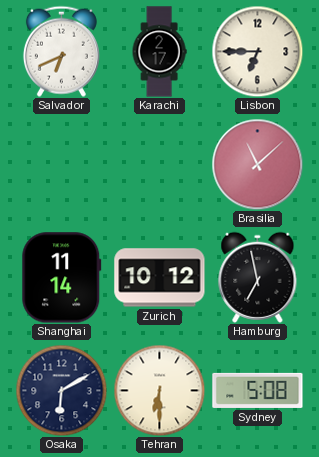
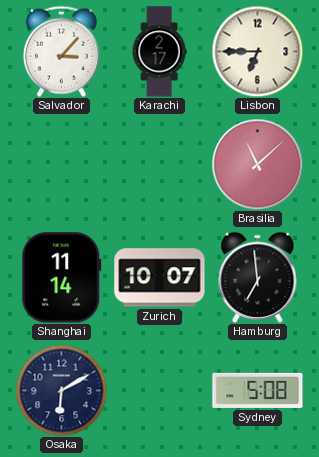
Salvador: 6:41 -> 3:07 (61, 51)
Zurich: 10:12 -> 10:07 (160, 278)
Hamburg: 6:58 -> 6:59 (258, 277)
Tehran: 6:30 -> none (159, 390)
